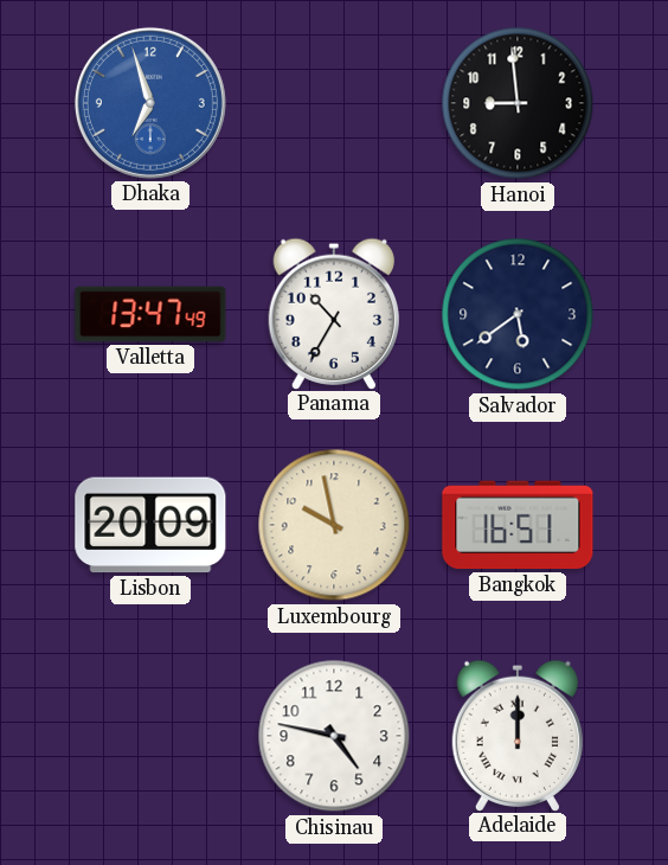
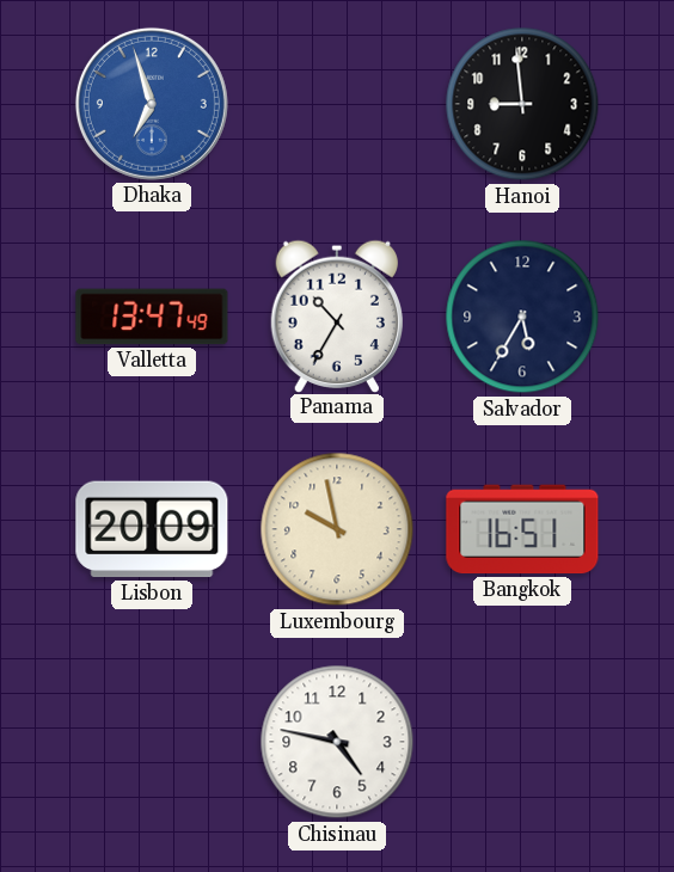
Salvador: 5:39 -> 5:35 (522, 317)
Adelaide: 12:00 -> none (516, 735)
